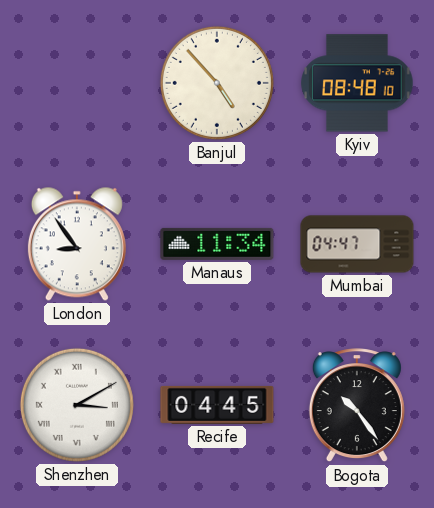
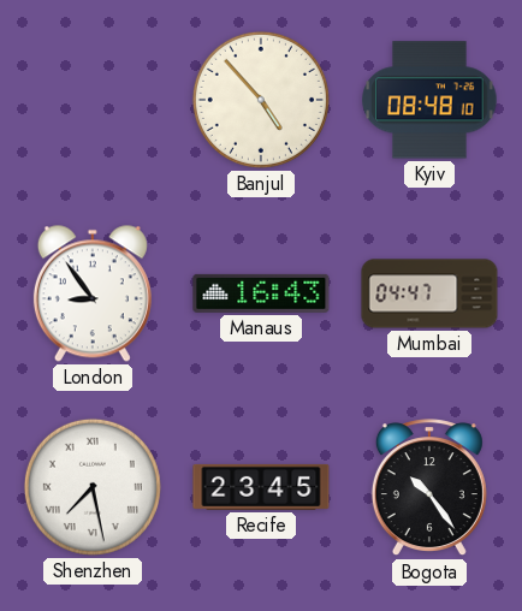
Manaus: 11:34 -> 16:43 (261, 293)
Shenzhen: 3:10 -> 7:28 (93, 487)
Recife: 04:45 -> 23:45 (261, 487)
